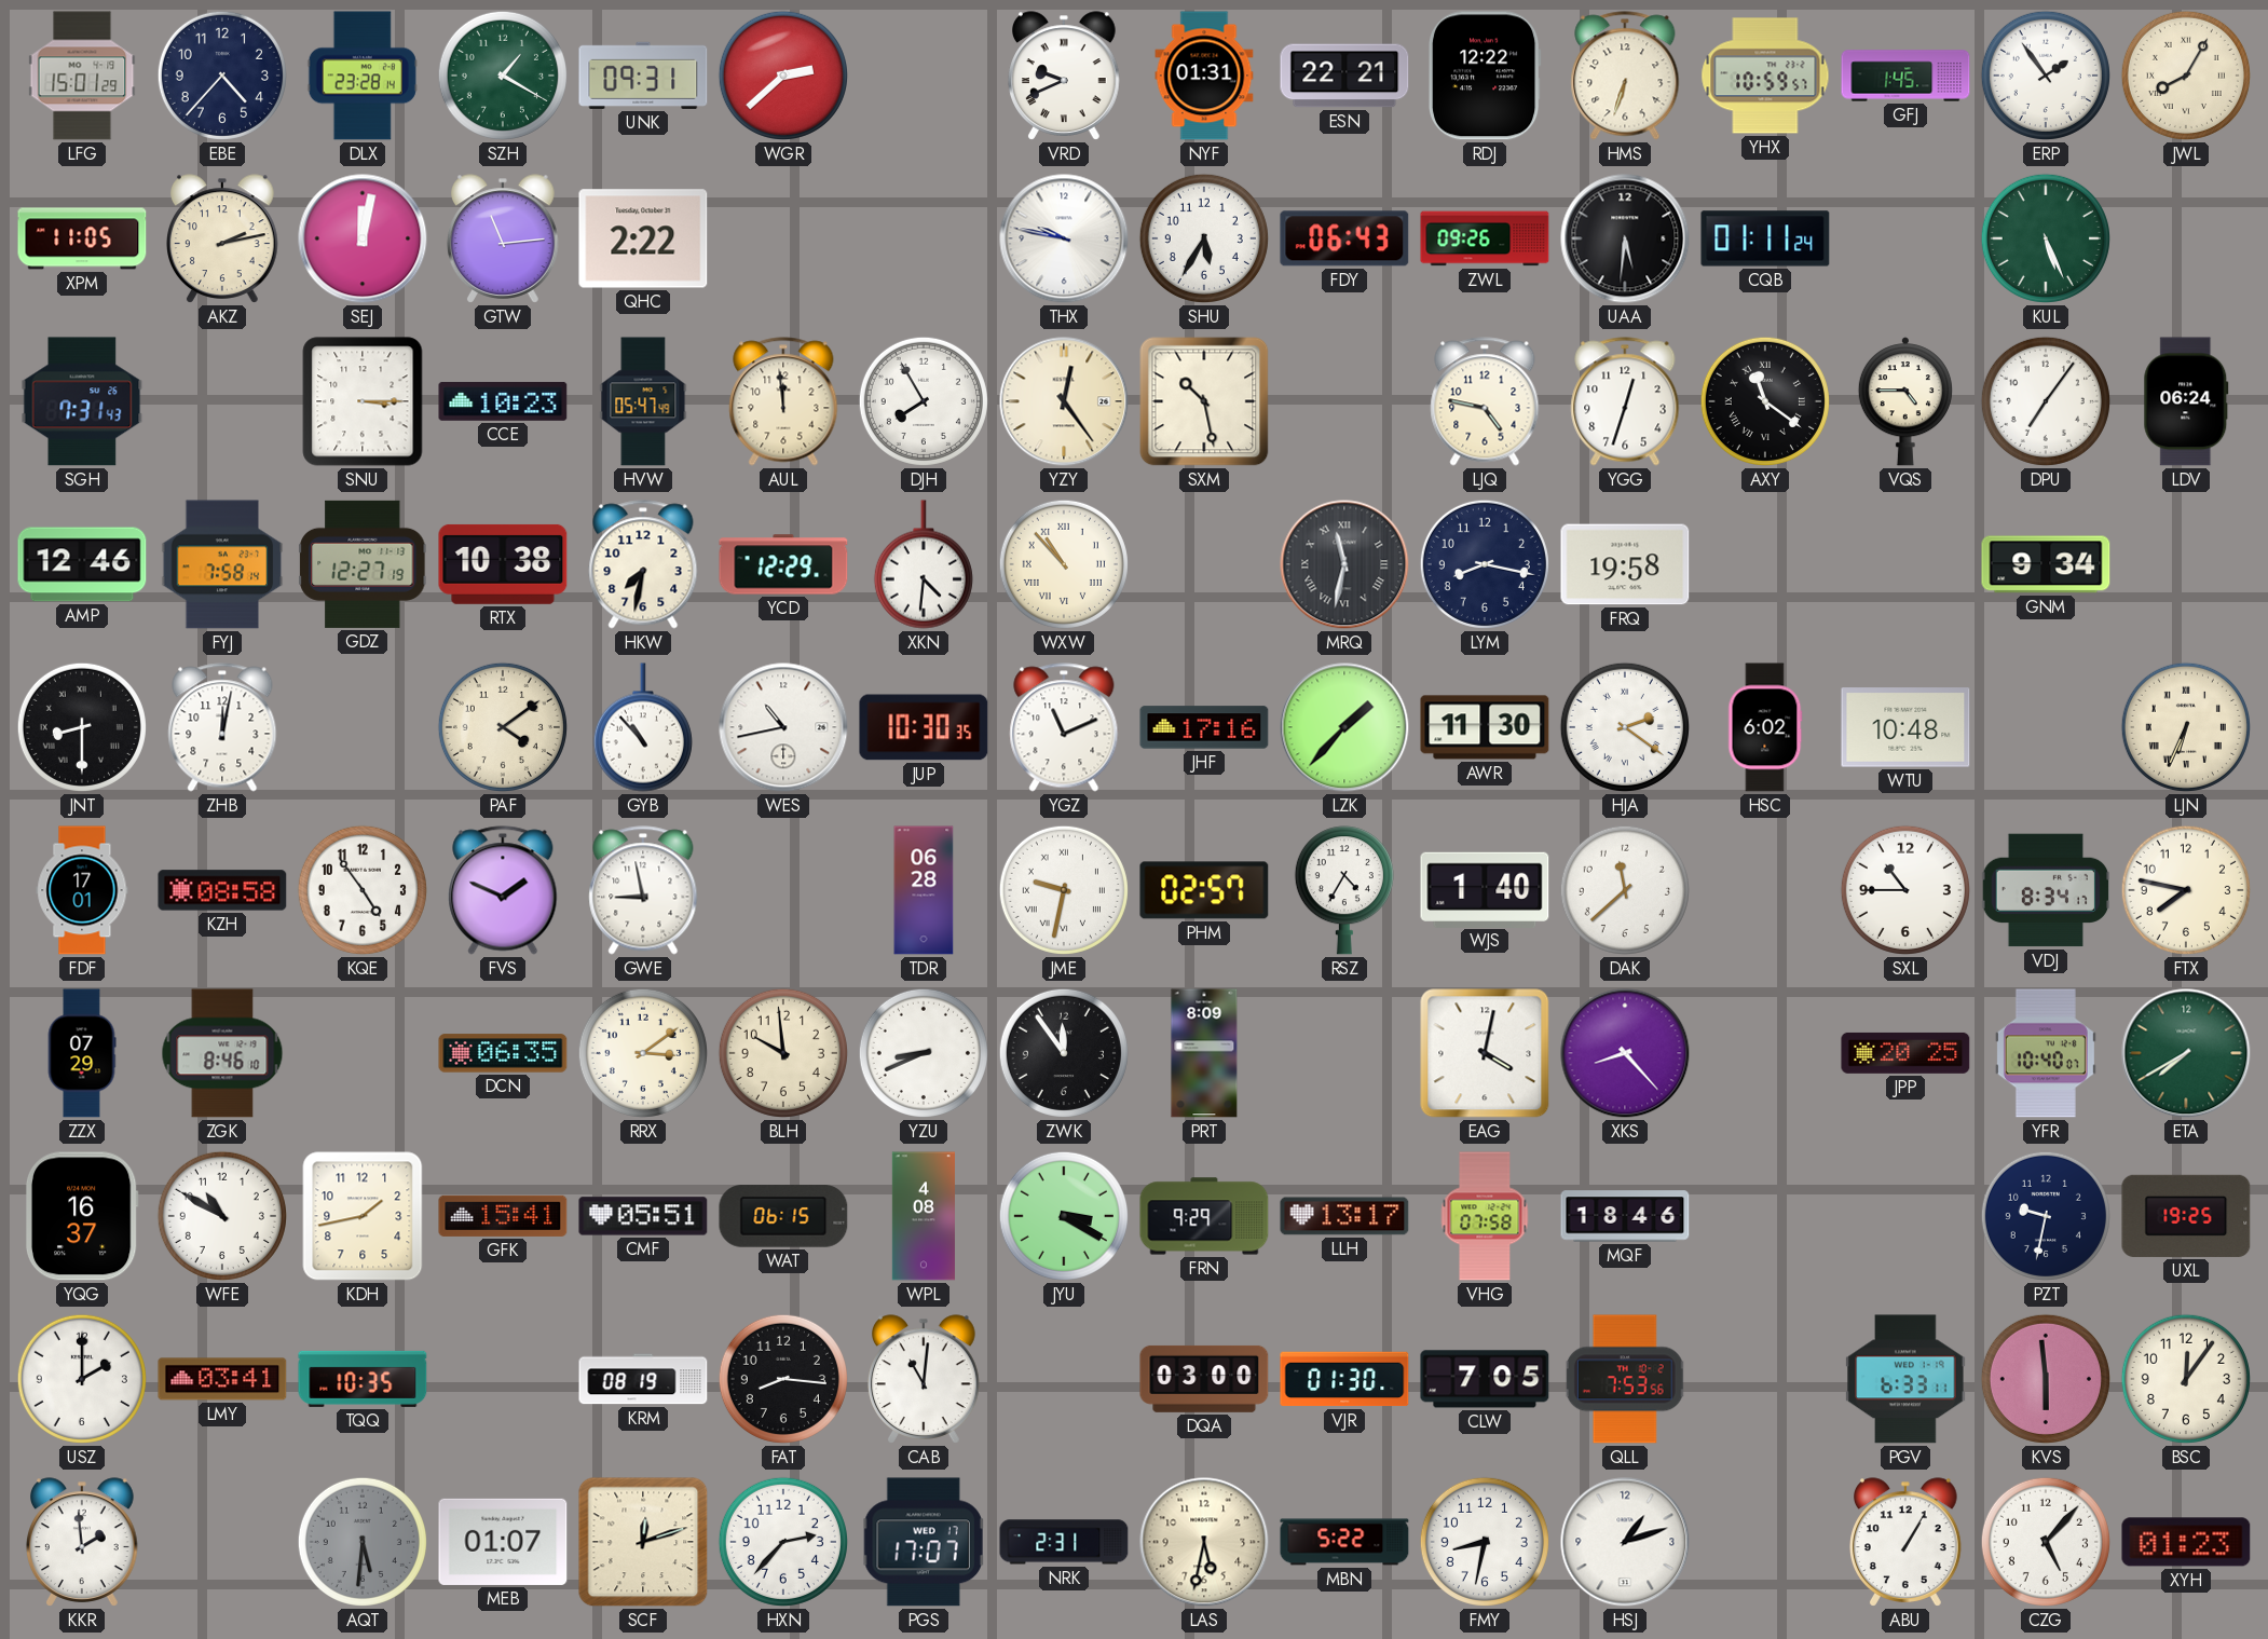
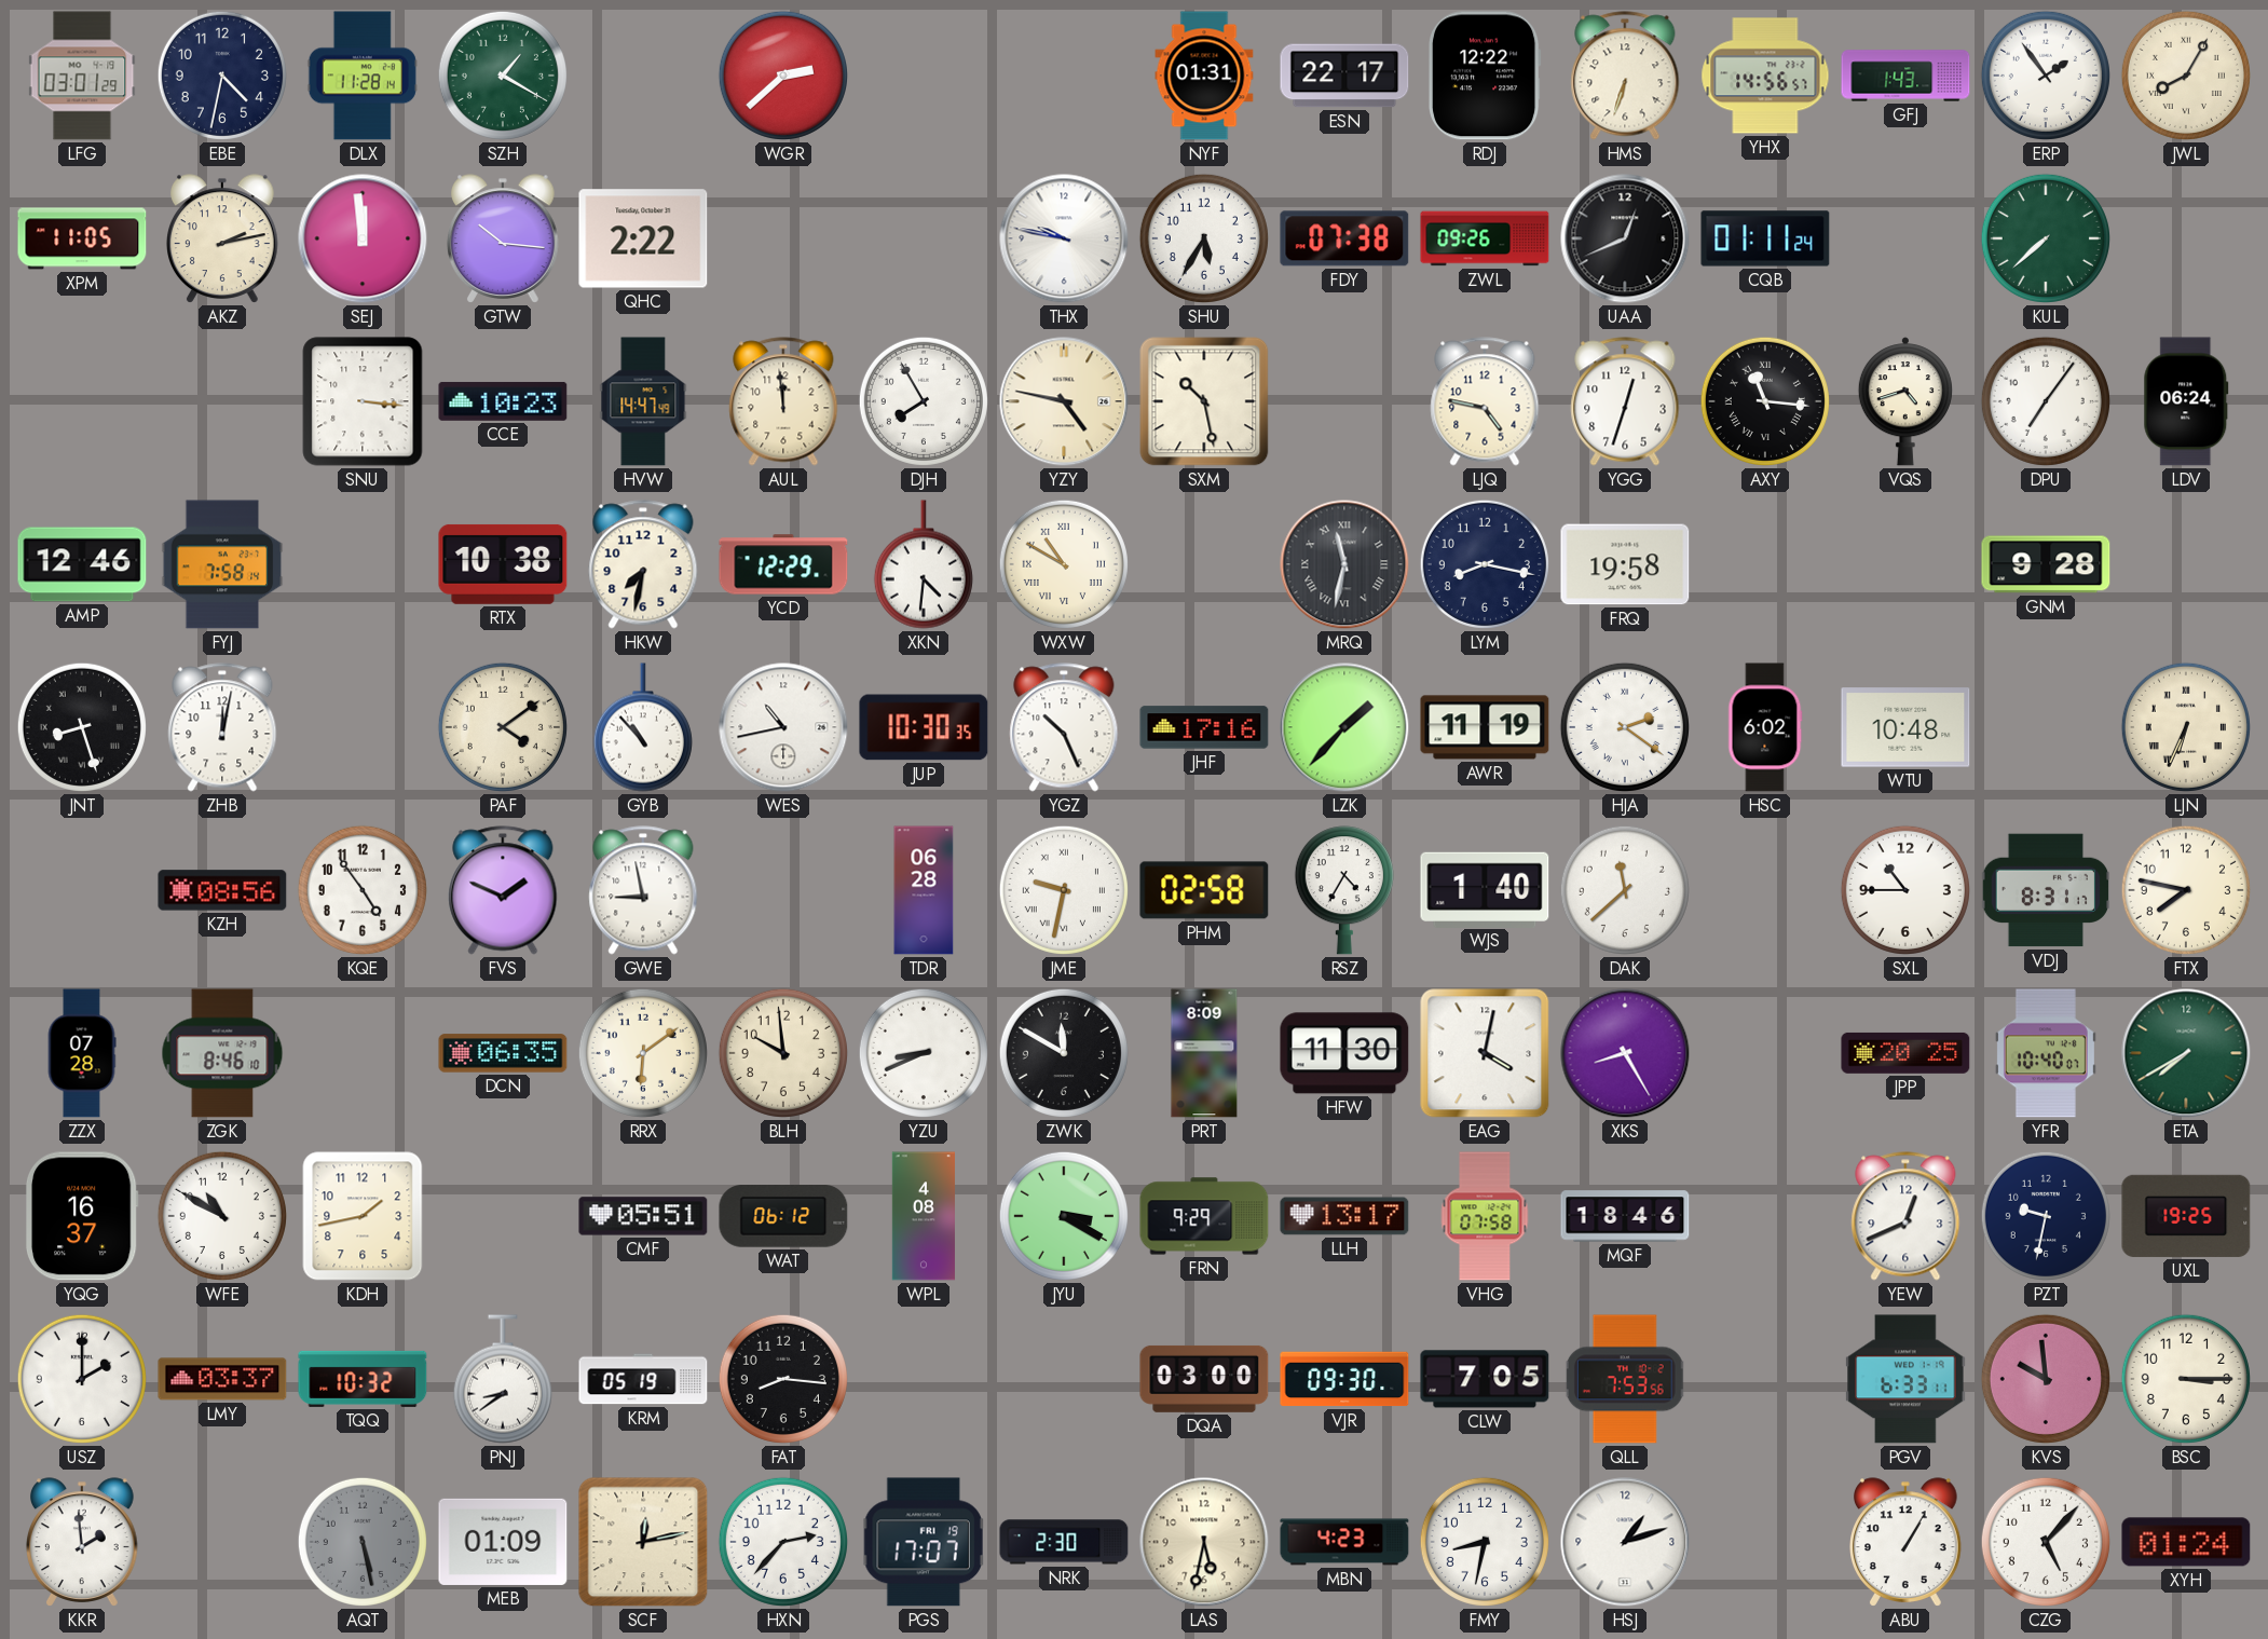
LFG: 15:01 -> 03:01 (82, 76)
EBE: 4:37 -> 4:32 (222, 76)
DLX: 23:28 -> 11:28 (363, 76)
UNK: 09:31 -> none (643, 76)
VRD: 9:41 -> none (1065, 76)
ESN: 22:21 -> 22:17 (1344, 76)
YHX: 10:59 -> 14:56 (1765, 76)
GFJ: 1:45 -> 1:43 (1905, 76)
SEJ: 12:02 -> 11:59 (363, 238)
GTW: 11:14 -> 10:16 (504, 238)
FDY: 06:43 -> 07:38 (1344, 238)
UAA: 5:31 -> 12:41 (1625, 238)
KUL: 5:26 -> 7:38 (2046, 238)
SGH: 7:31 -> none (82, 401)
SNU: 3:15 -> 3:16 (363, 401)
HVW: 05:47 -> 14:47 (643, 401)
YZY: 12:24 -> 4:47 (1064, 401)
AXY: 11:21 -> 11:16 (1765, 401)
VQS: 4:45 -> 4:42 (1905, 401)
GDZ: 12:27 -> none (364, 564)
WXW: 10:53 -> 10:50 (1064, 564)
GNM: 9:34 -> 9:28 (2046, 564)
JNT: 8:30 -> 8:27 (82, 727)
YGZ: 11:11 -> 10:26 (1064, 727)
AWR: 11:30 -> 11:19 (1485, 727)
FDF: 17:01 -> none (82, 890)
KZH: 08:58 -> 08:56 (222, 890)
PHM: 02:57 -> 02:58 (1204, 890)
VDJ: 8:34 -> 8:31 (2046, 890)
ZZX: 07:29 -> 07:28 (82, 1053)
RRX: 3:09 -> 6:09 (643, 1053)
ZWK: 11:54 -> 11:50 (1064, 1053)
HFW: none -> 11:30 (1344, 1053)
XKS: 8:23 -> 8:25 (1625, 1053)
GFK: 15:41 -> none (503, 1216)
WAT: 06:15 -> 06:12 (783, 1216)
YEW: none -> 12:41 (1905, 1216)
LMY: 03:41 -> 03:37 (222, 1379)
TQQ: 10:35 -> 10:32 (363, 1379)
PNJ: none -> 8:39 (503, 1379)
KRM: 08:19 -> 05:19 (643, 1379)
CAB: 11:01 -> none (925, 1379)
VJR: 01:30 -> 09:30 (1344, 1379)
KVS: 5:59 -> 9:59 (2046, 1379)
BSC: 12:06 -> 3:15 (2186, 1379)
AQT: 5:31 -> 5:28 (363, 1542)
MEB: 01:07 -> 01:09 (503, 1542)
SCF: 12:12 -> 12:13 (643, 1542)
PGS date: WED 17 -> FRI 19 (924, 1542)
NRK: 2:31 -> 2:30 (1064, 1542)
MBN: 5:22 -> 4:23 (1344, 1542)
XYH: 01:23 -> 01:24 (2186, 1542)
